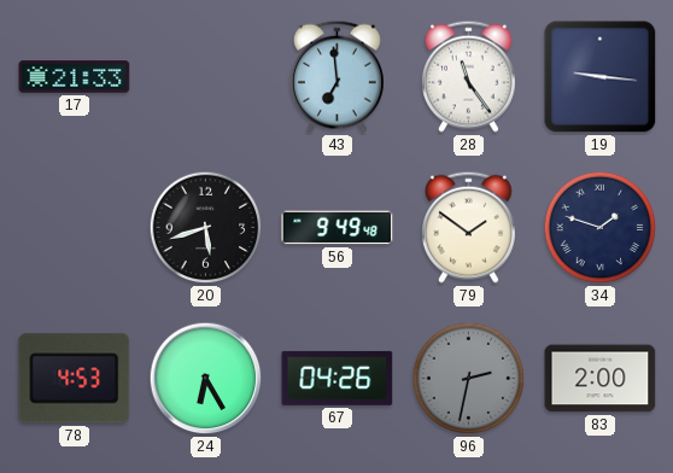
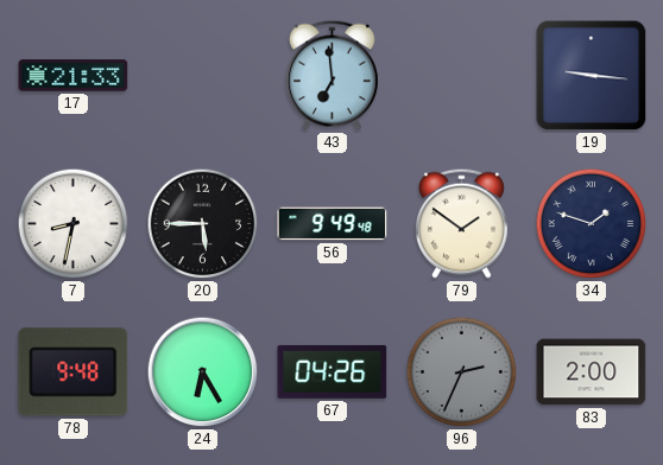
28: 11:24 -> none (468, 76)
7: none -> 8:32 (74, 224)
20: 5:42 -> 5:45 (203, 224)
78: 4:53 -> 9:48 (74, 372)
96: 2:32 -> 2:34 (462, 372)
